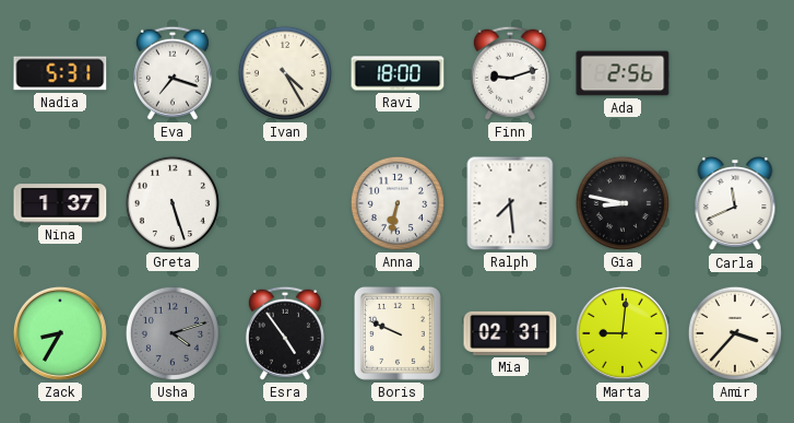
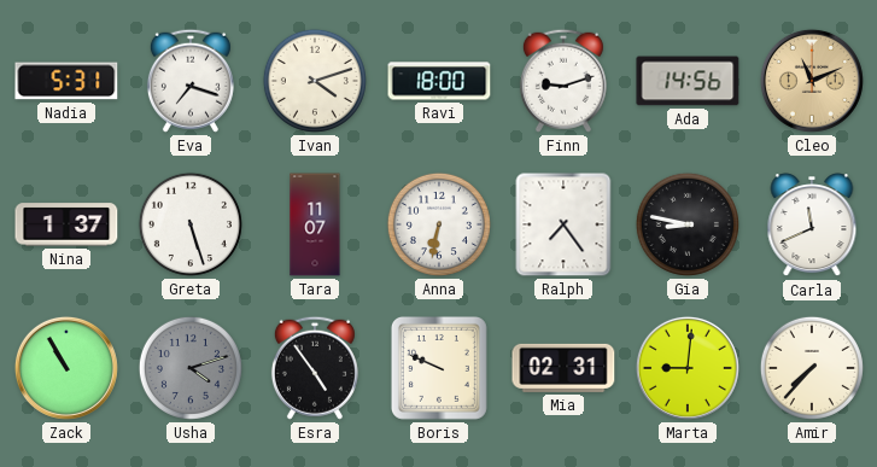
Ivan: 4:25 -> 4:12 (315, 81)
Ada: 2:56 -> 14:56 (688, 81)
Cleo: none -> 11:11 (812, 81)
Tara: none -> 11:07 (315, 224)
Ralph: 7:29 -> 7:24 (563, 224)
Zack: 8:35 -> 10:55 (66, 368)
Amir: 3:37 -> 7:37 (812, 368)
